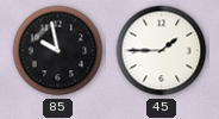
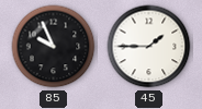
85: 9:58 -> 9:56 (54, 47)
